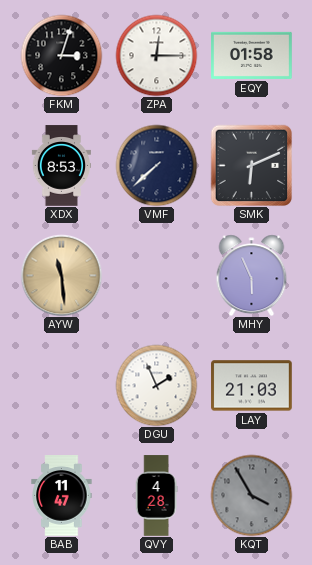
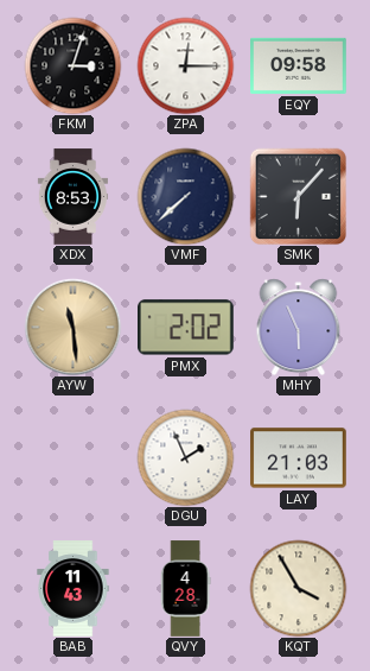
EQY: 01:58 -> 09:58 (299, 65)
SMK: 6:11 -> 6:07 (298, 196)
PMX: none -> 2:02 (186, 328)
BAB: 11:47 -> 11:43 (74, 589)
KQT dial: grey -> cream (298, 588)
